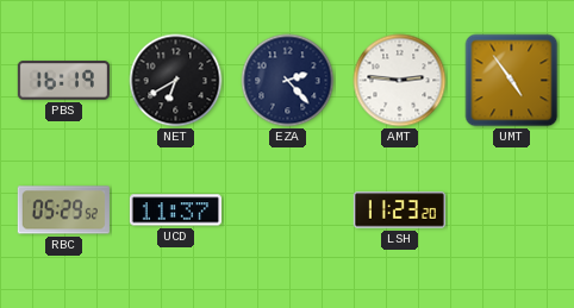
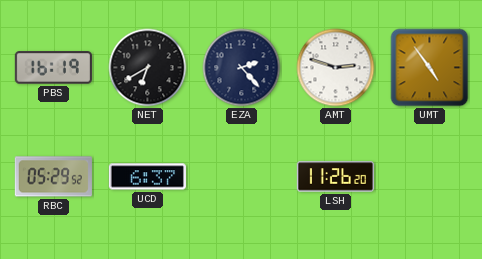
AMT: 2:46 -> 2:48 (336, 68)
UCD: 11:37 -> 6:37 (147, 177)
LSH: 11:23 -> 11:26 (335, 177)
